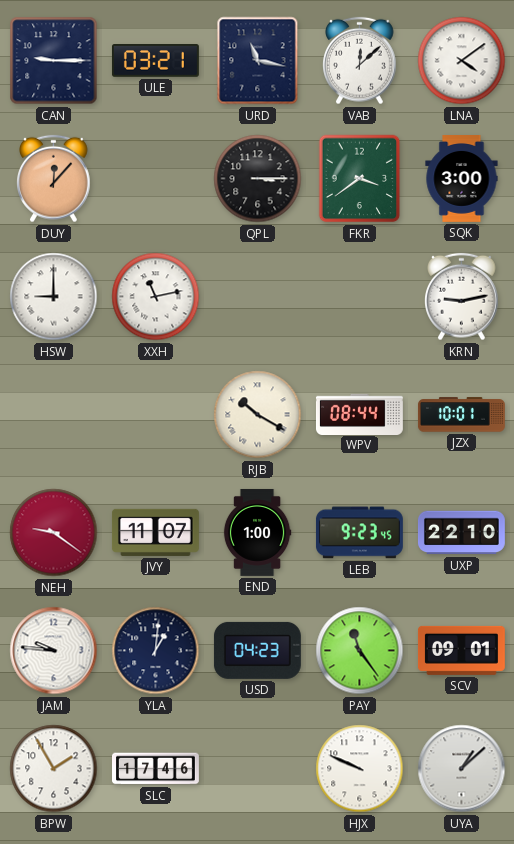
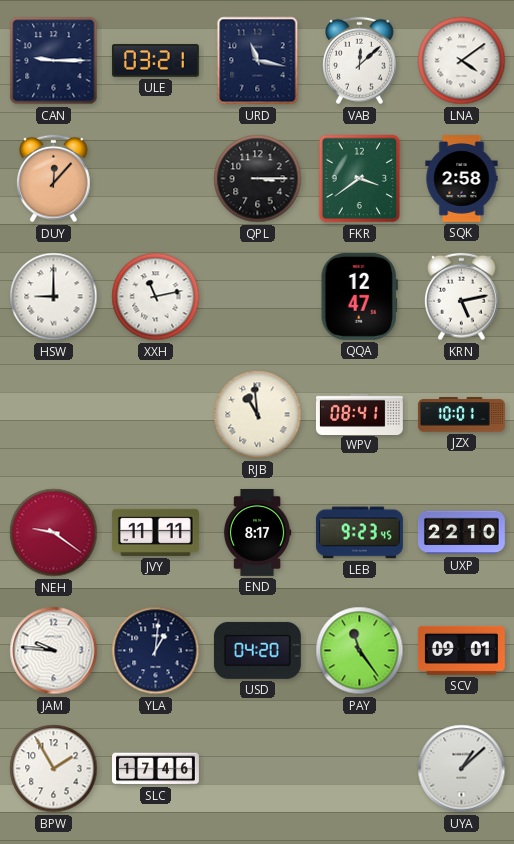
SQK: 3:00 -> 2:58 (462, 179)
QQA: none -> 12:47 (359, 296)
KRN: 9:13 -> 5:13 (462, 297)
RJB: 10:20 -> 10:59 (258, 415)
WPV: 08:44 -> 08:41 (359, 414)
JVY: 11:07 -> 11:11 (155, 532)
END: 1:00 -> 8:17 (257, 533)
USD: 04:23 -> 04:20 (257, 650)
HJX: 9:49 -> none (360, 769)
